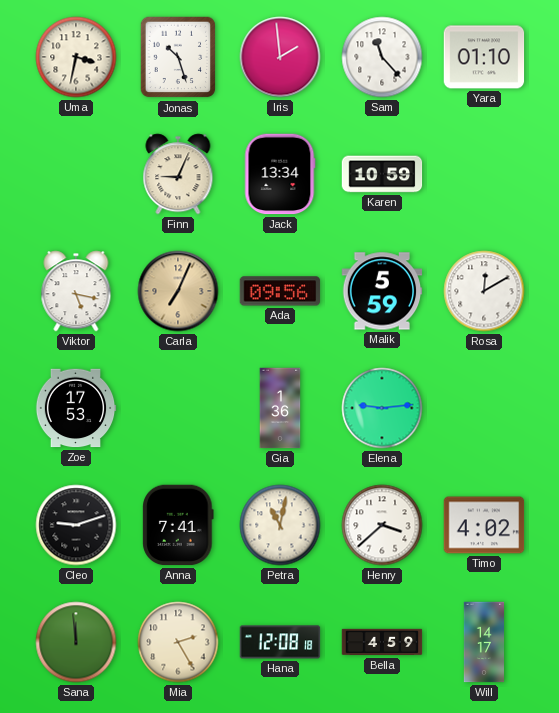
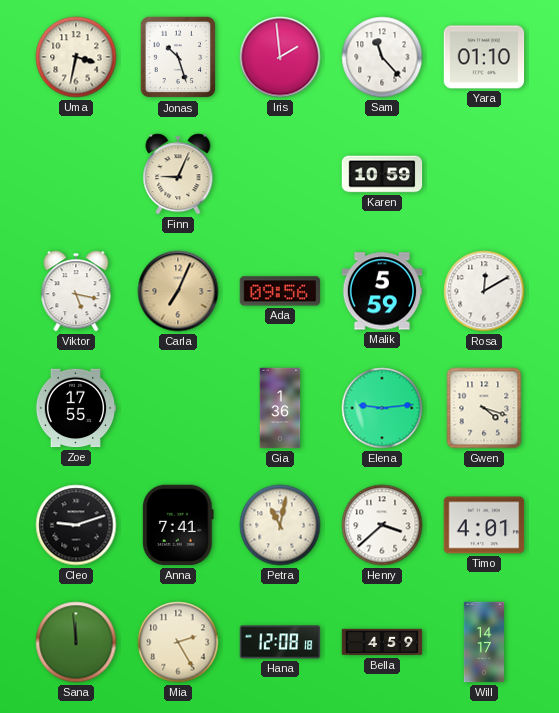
Jack: 13:34 -> none (280, 174)
Zoe: 17:53 -> 17:55 (76, 408)
Gwen: none -> 4:18 (484, 408)
Timo: 4:02 -> 4:01 (484, 525)
